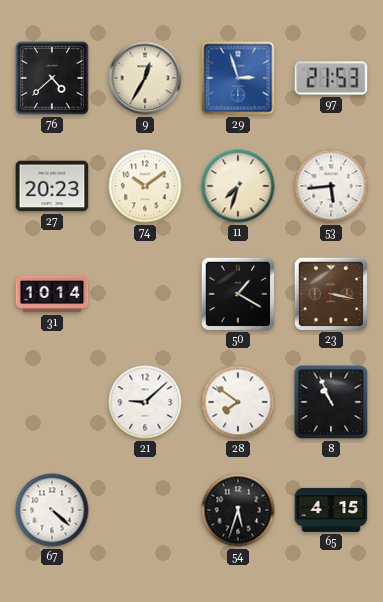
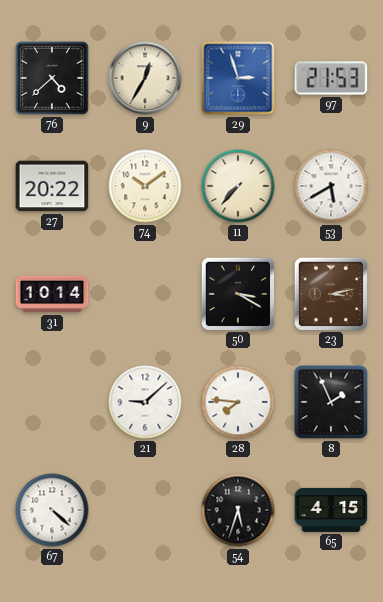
27: 20:23 -> 20:22 (52, 186)
11: 7:33 -> 7:37 (238, 186)
53: 5:44 -> 5:40 (331, 186)
50: 1:20 -> 3:20 (237, 293)
23: 3:17 -> 3:13 (330, 293)
28: 7:51 -> 7:46 (238, 402)
8: 10:56 -> 1:56 (331, 402)
